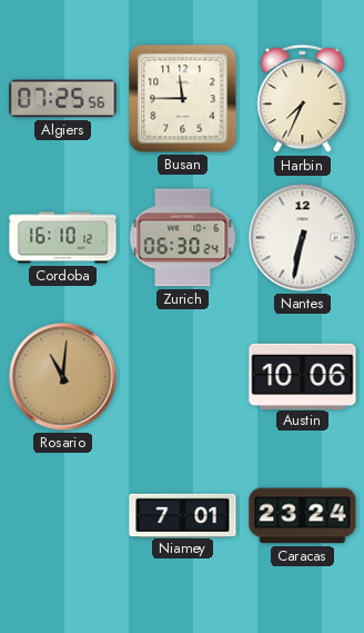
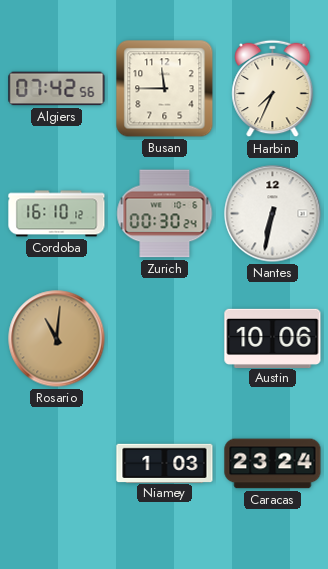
Algiers: 07:25 -> 07:42 (57, 89)
Zurich: 06:30 -> 00:30 (165, 214)
Niamey: 7:01 -> 1:03 (165, 463)
